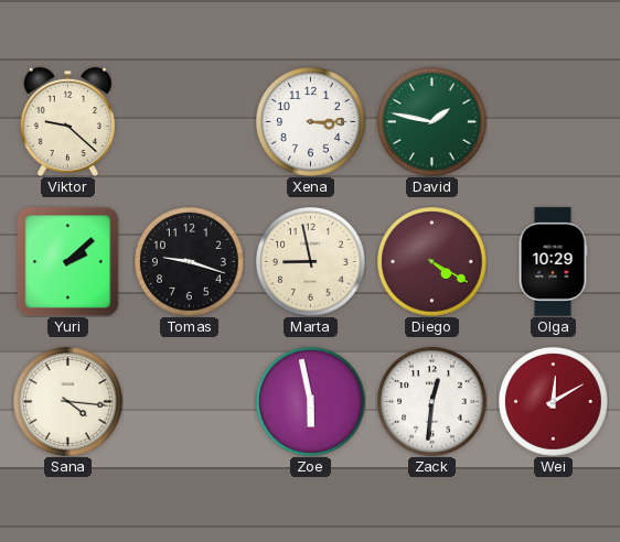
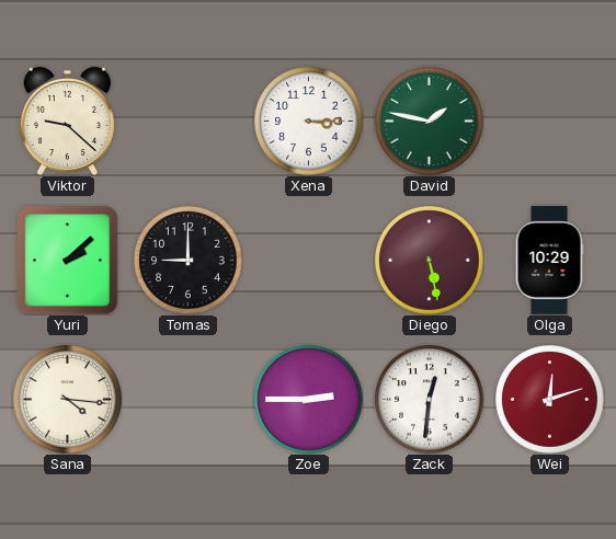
Tomas: 9:18 -> 9:00 (189, 261)
Marta: 8:58 -> none (311, 262)
Diego: 4:20 -> 5:28 (430, 261)
Zoe: 5:58 -> 2:45 (309, 400)
Wei: 12:10 -> 12:12 (550, 400)
